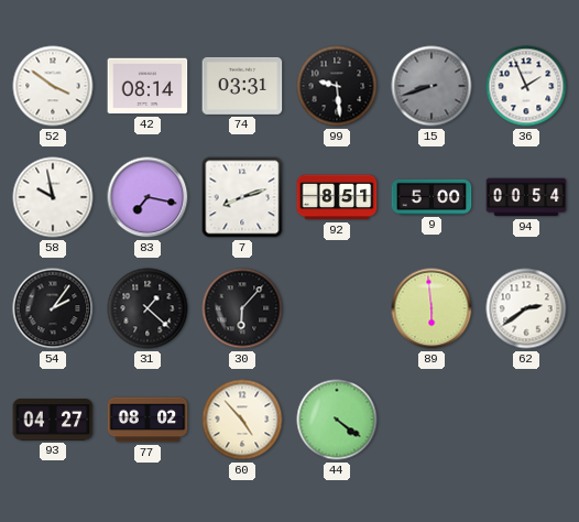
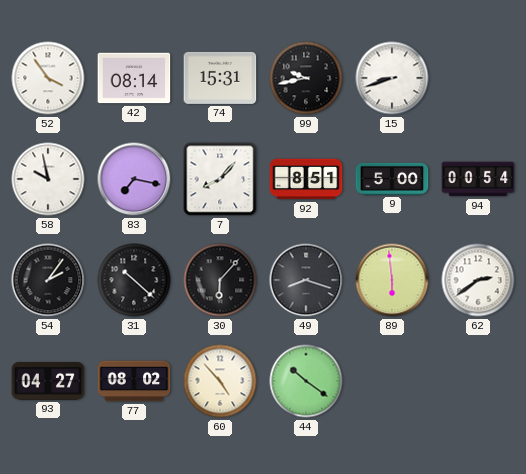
52: 3:51 -> 3:54 (48, 78)
74: 03:31 -> 15:31 (220, 78)
99: 9:29 -> 9:43 (306, 78)
15 dial: grey -> white (392, 78)
36: 1:56 -> none (526, 86)
7: 8:12 -> 8:07 (220, 179)
31: 1:22 -> 10:22 (134, 280)
49: none -> 8:18 (306, 280)
44: 4:21 -> 10:21 (306, 381)
